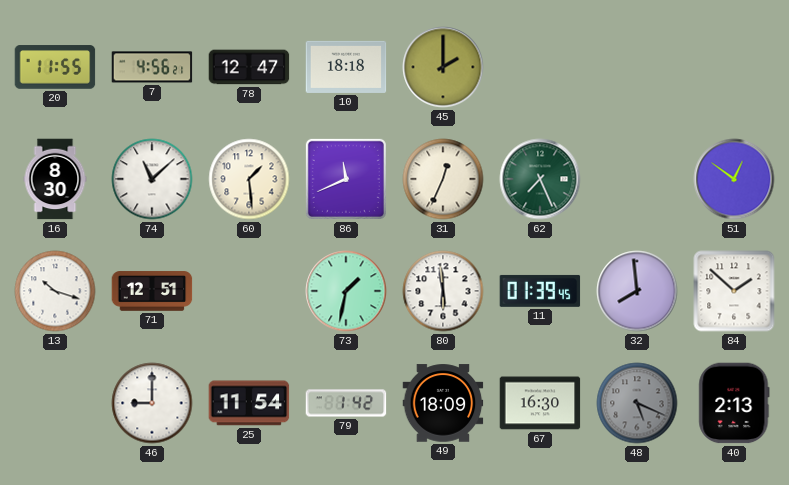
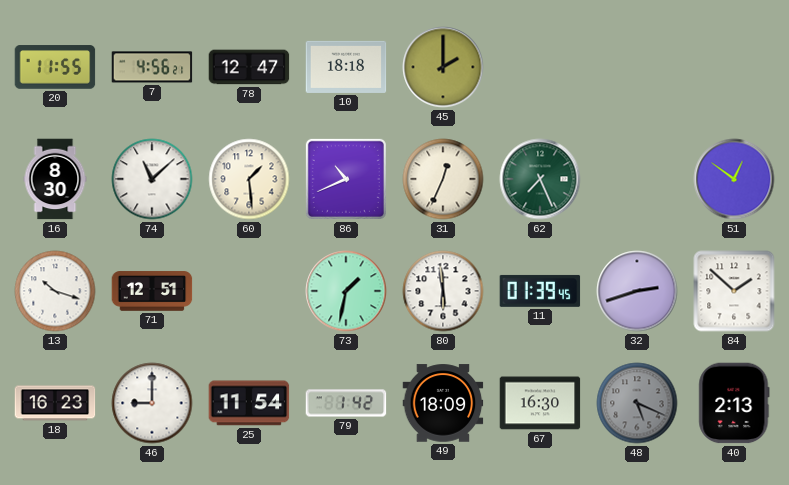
86: 11:41 -> 10:41 (346, 179)
32: 7:59 -> 2:42 (637, 291)
18: none -> 16:23 (55, 403)
